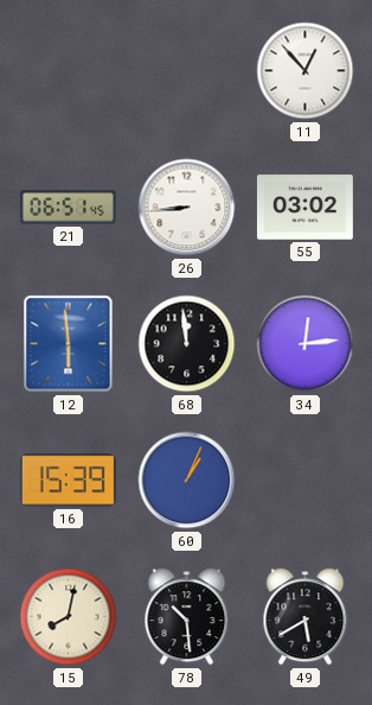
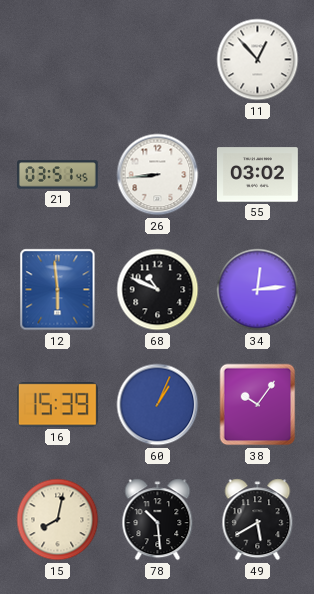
21: 06:51 -> 03:51 (58, 175)
68: 11:59 -> 10:49 (158, 290)
38: none -> 10:06 (258, 405)
